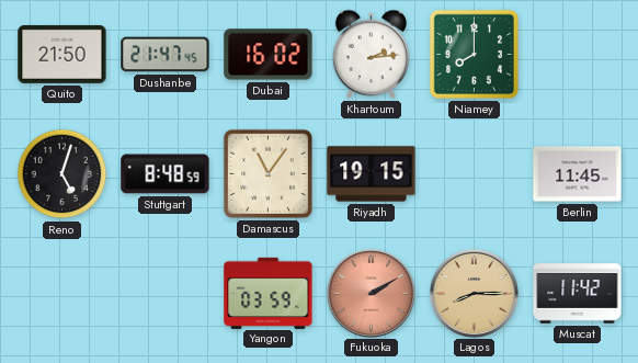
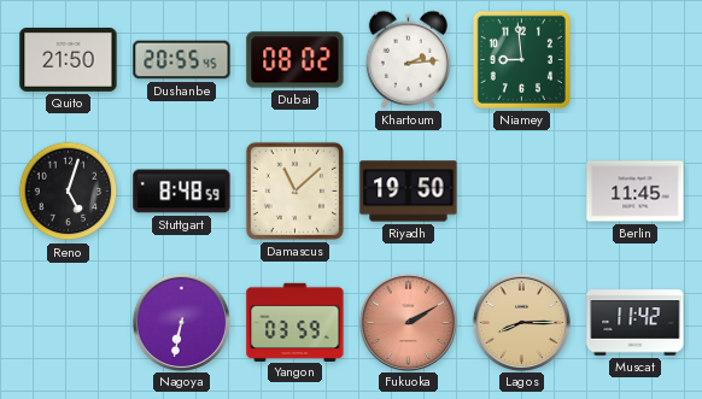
Dushanbe: 21:47 -> 20:55 (182, 60)
Dubai: 16:02 -> 08:02 (296, 60)
Niamey: 8:00 -> 8:59 (521, 59)
Damascus: 11:06 -> 11:08 (294, 190)
Riyadh: 19:15 -> 19:50 (409, 192)
Nagoya: none -> 6:32 (181, 322)
